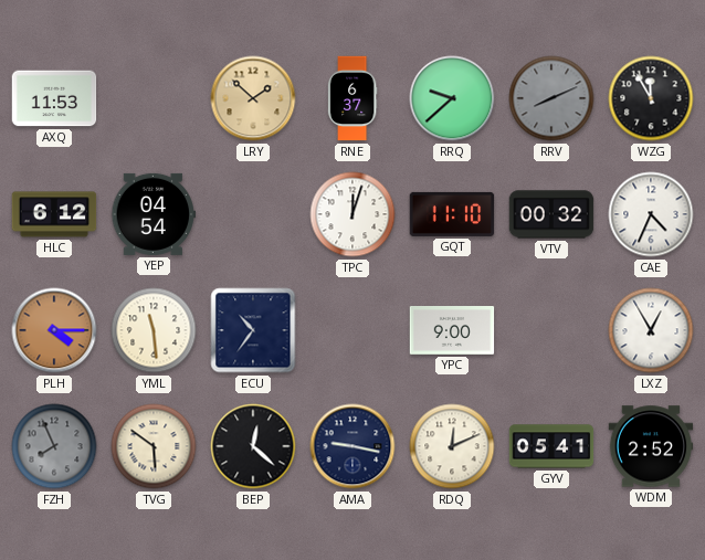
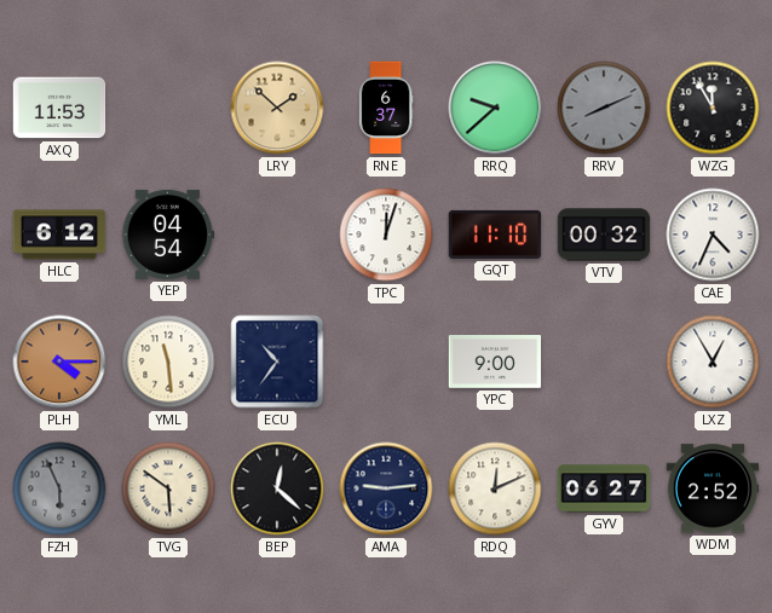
FZH: 7:56 -> 5:56 (59, 488)
AMA: 9:17 -> 9:14 (386, 488)
GYV: 05:41 -> 06:27 (604, 488)
